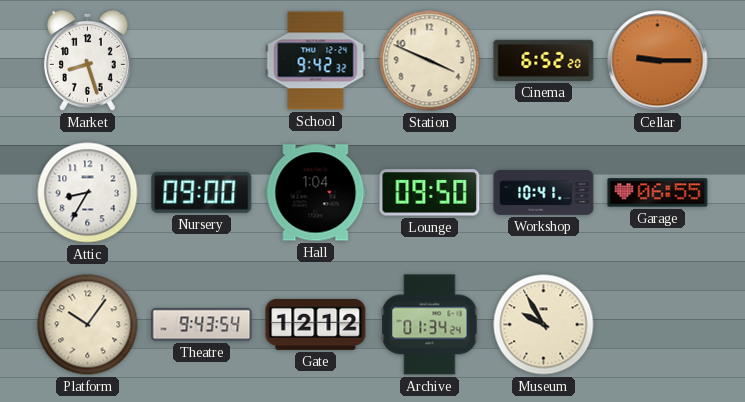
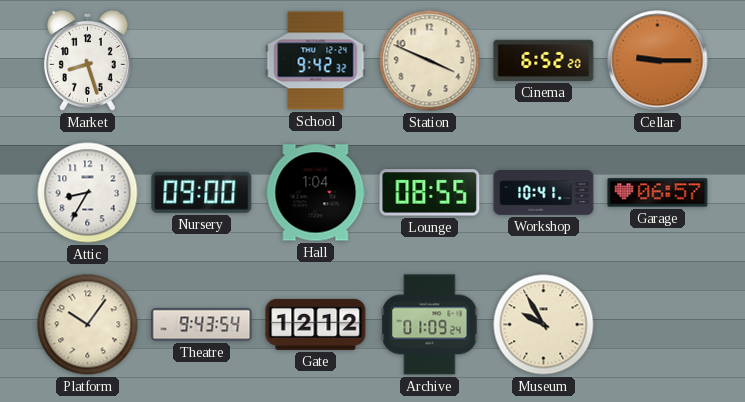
Lounge: 09:50 -> 08:55 (430, 193)
Garage: 06:55 -> 06:57 (658, 193)
Archive: 01:34 -> 01:09 (430, 325)
